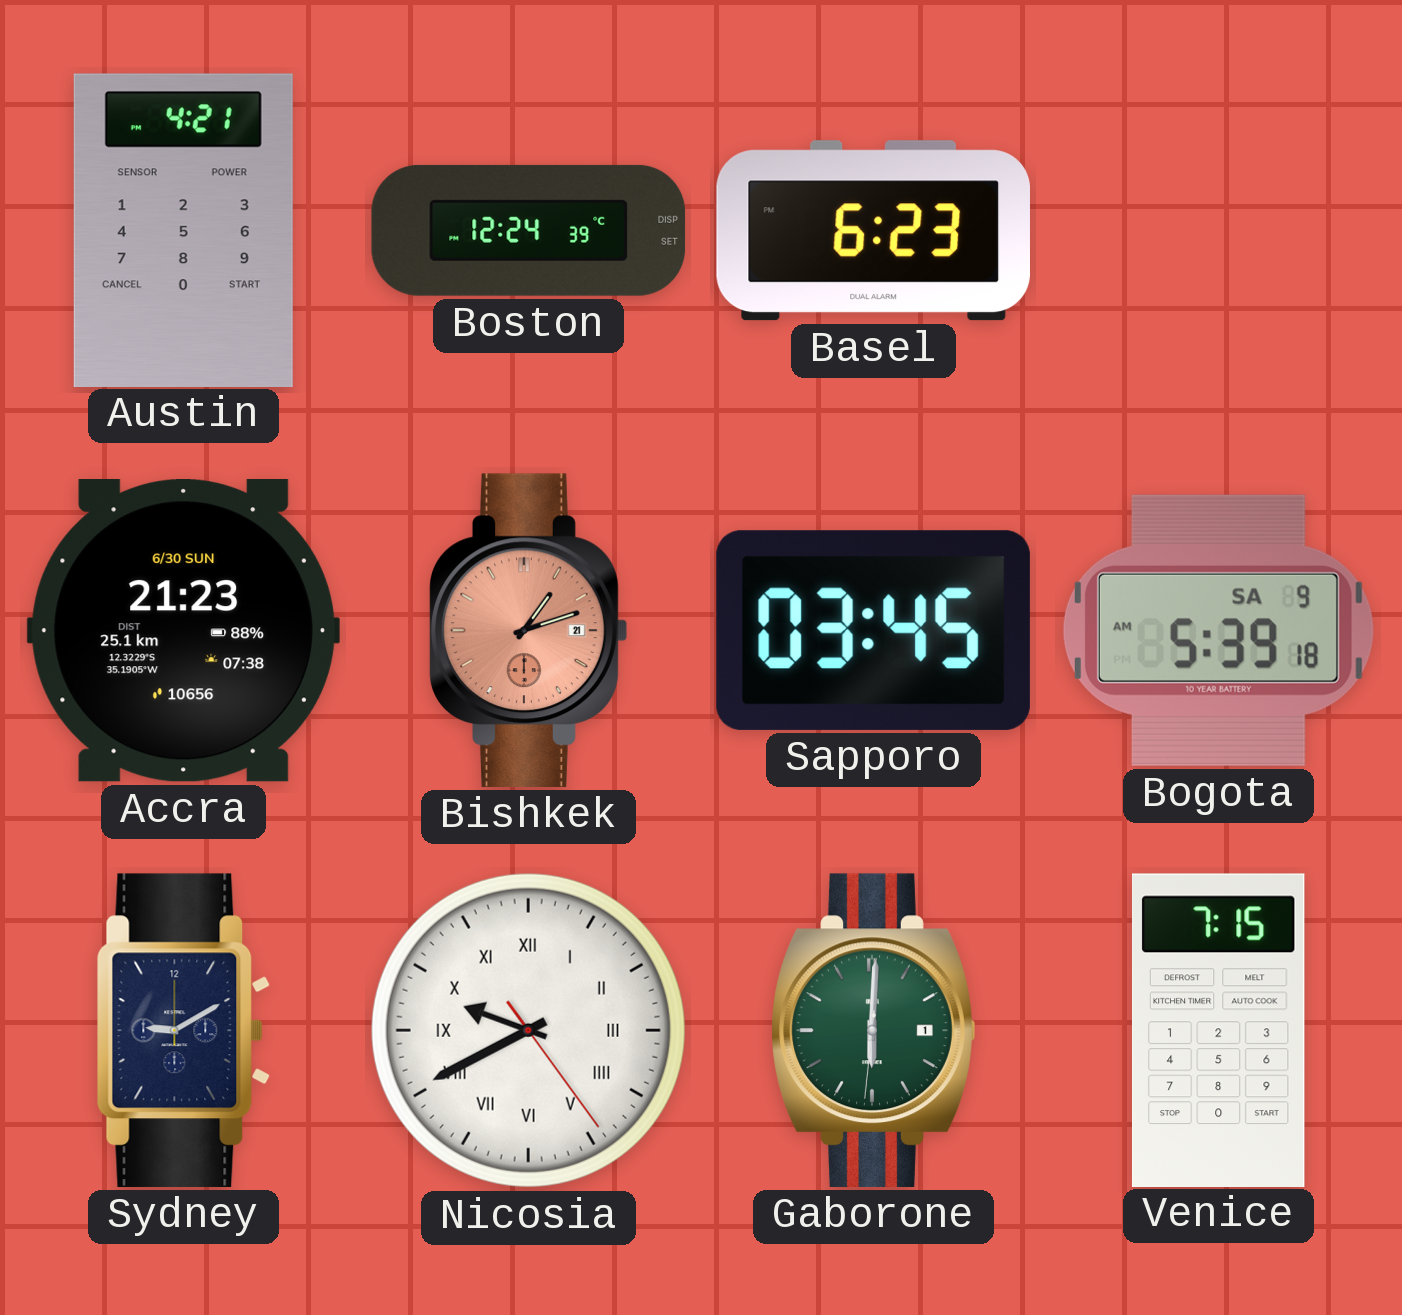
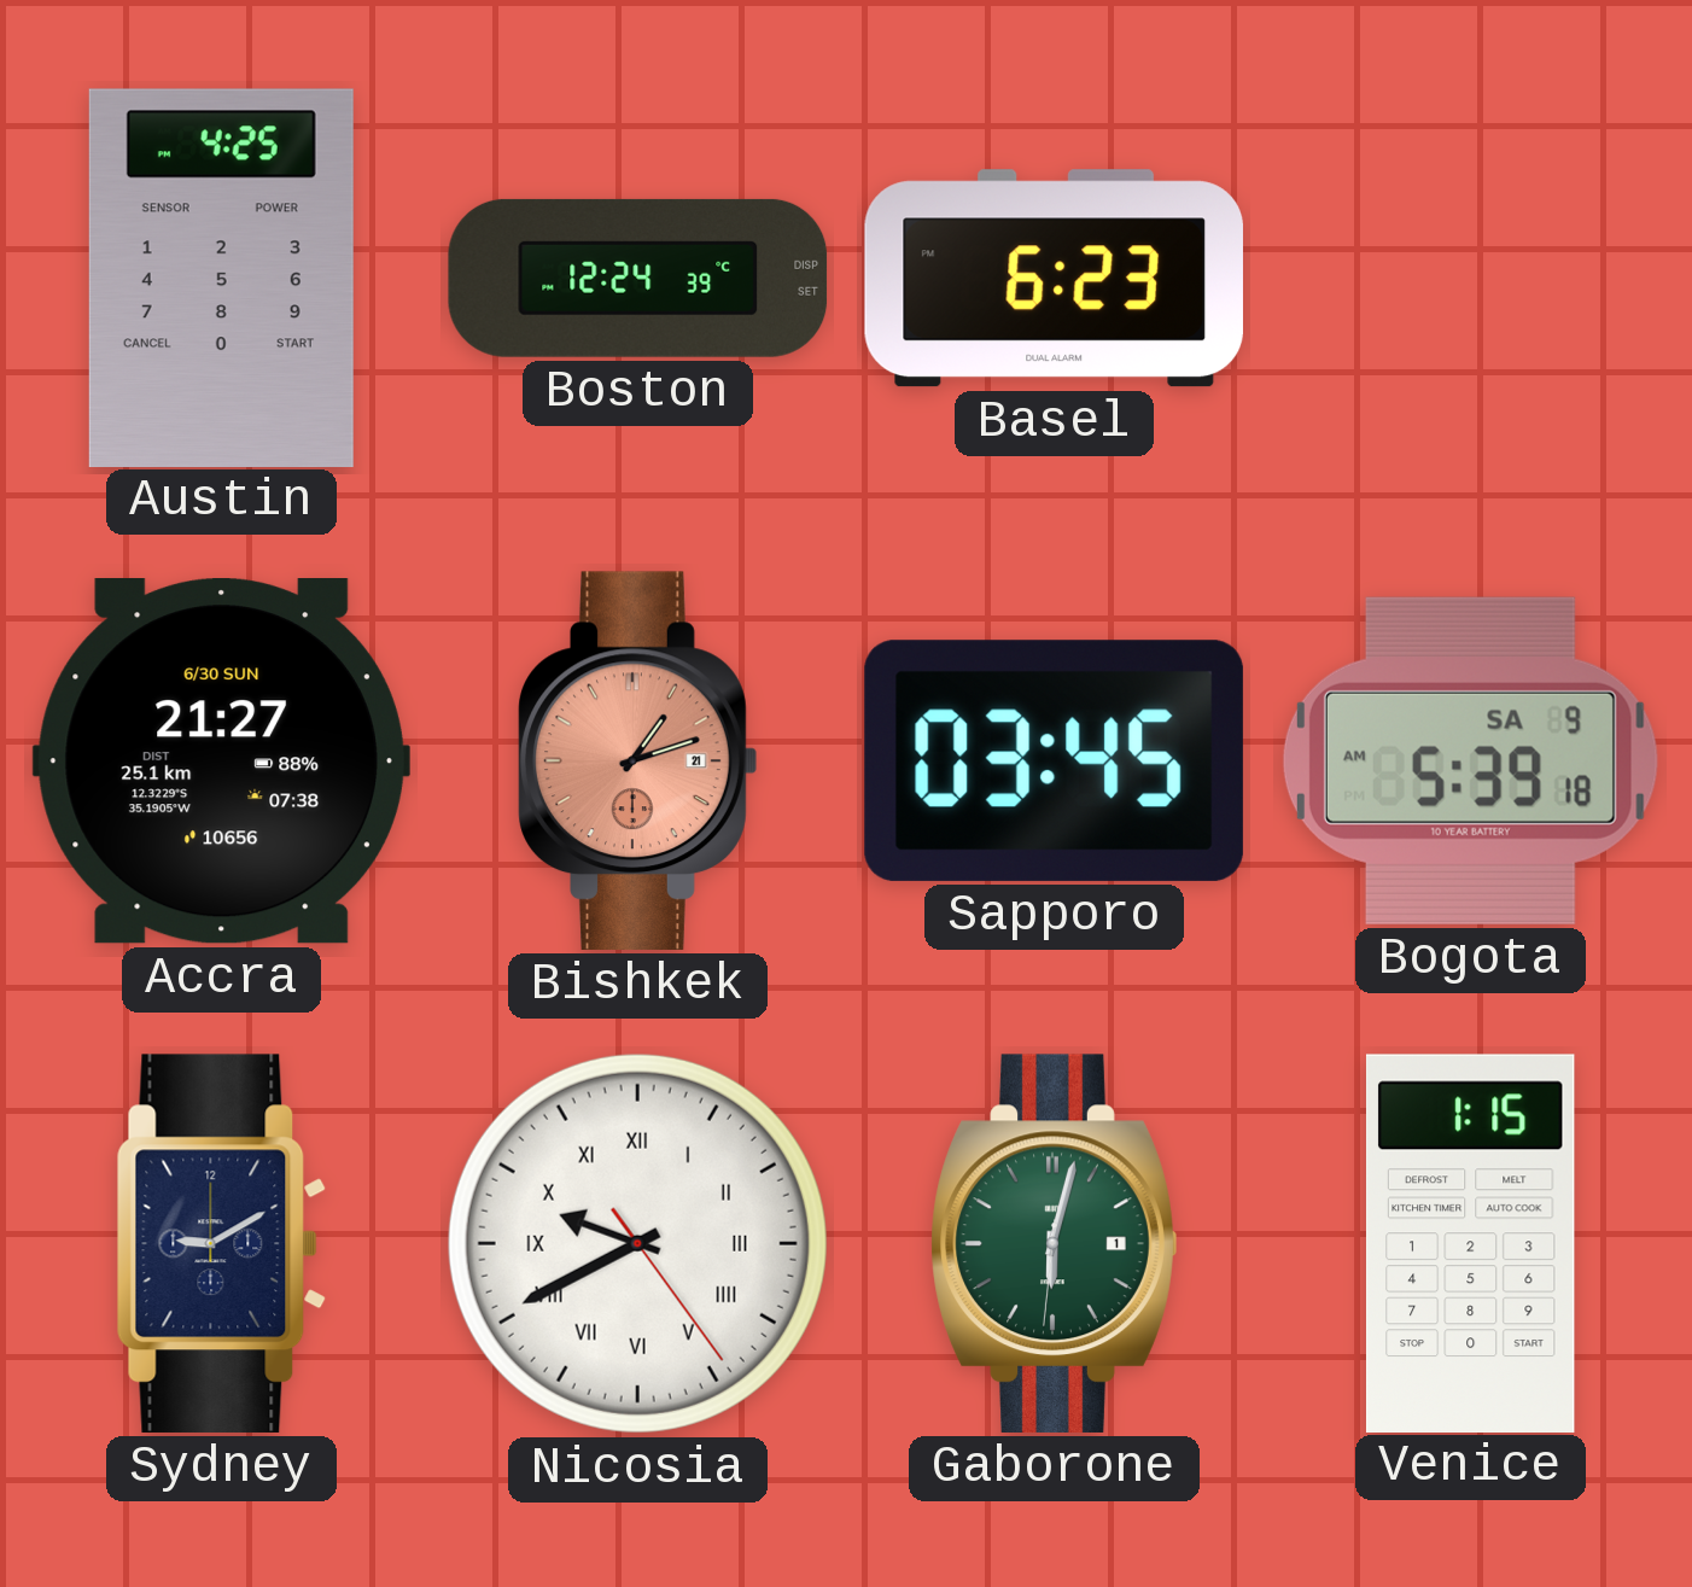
Austin: 4:21 -> 4:25 (221, 278)
Accra: 21:23 -> 21:27 (221, 762)
Gaborone: 6:00 -> 6:02 (1055, 1243)
Venice: 7:15 -> 1:15 (1470, 1243)
